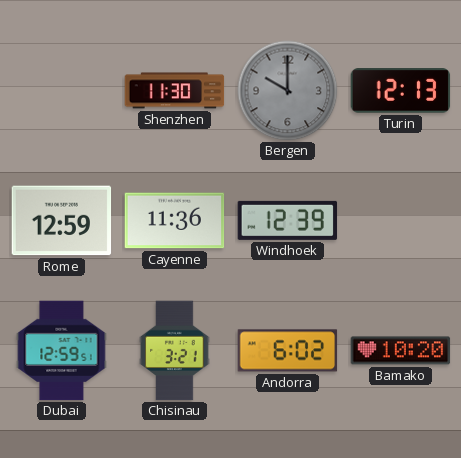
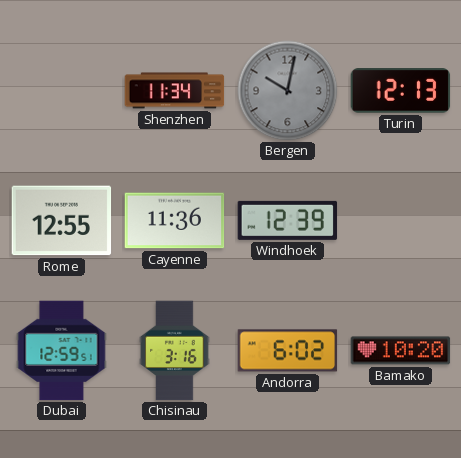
Shenzhen: 11:30 -> 11:34 (175, 91)
Bergen: 10:00 -> 10:02 (288, 91)
Rome: 12:59 -> 12:55 (62, 221)
Chisinau: 3:21 -> 3:16 (175, 351)
